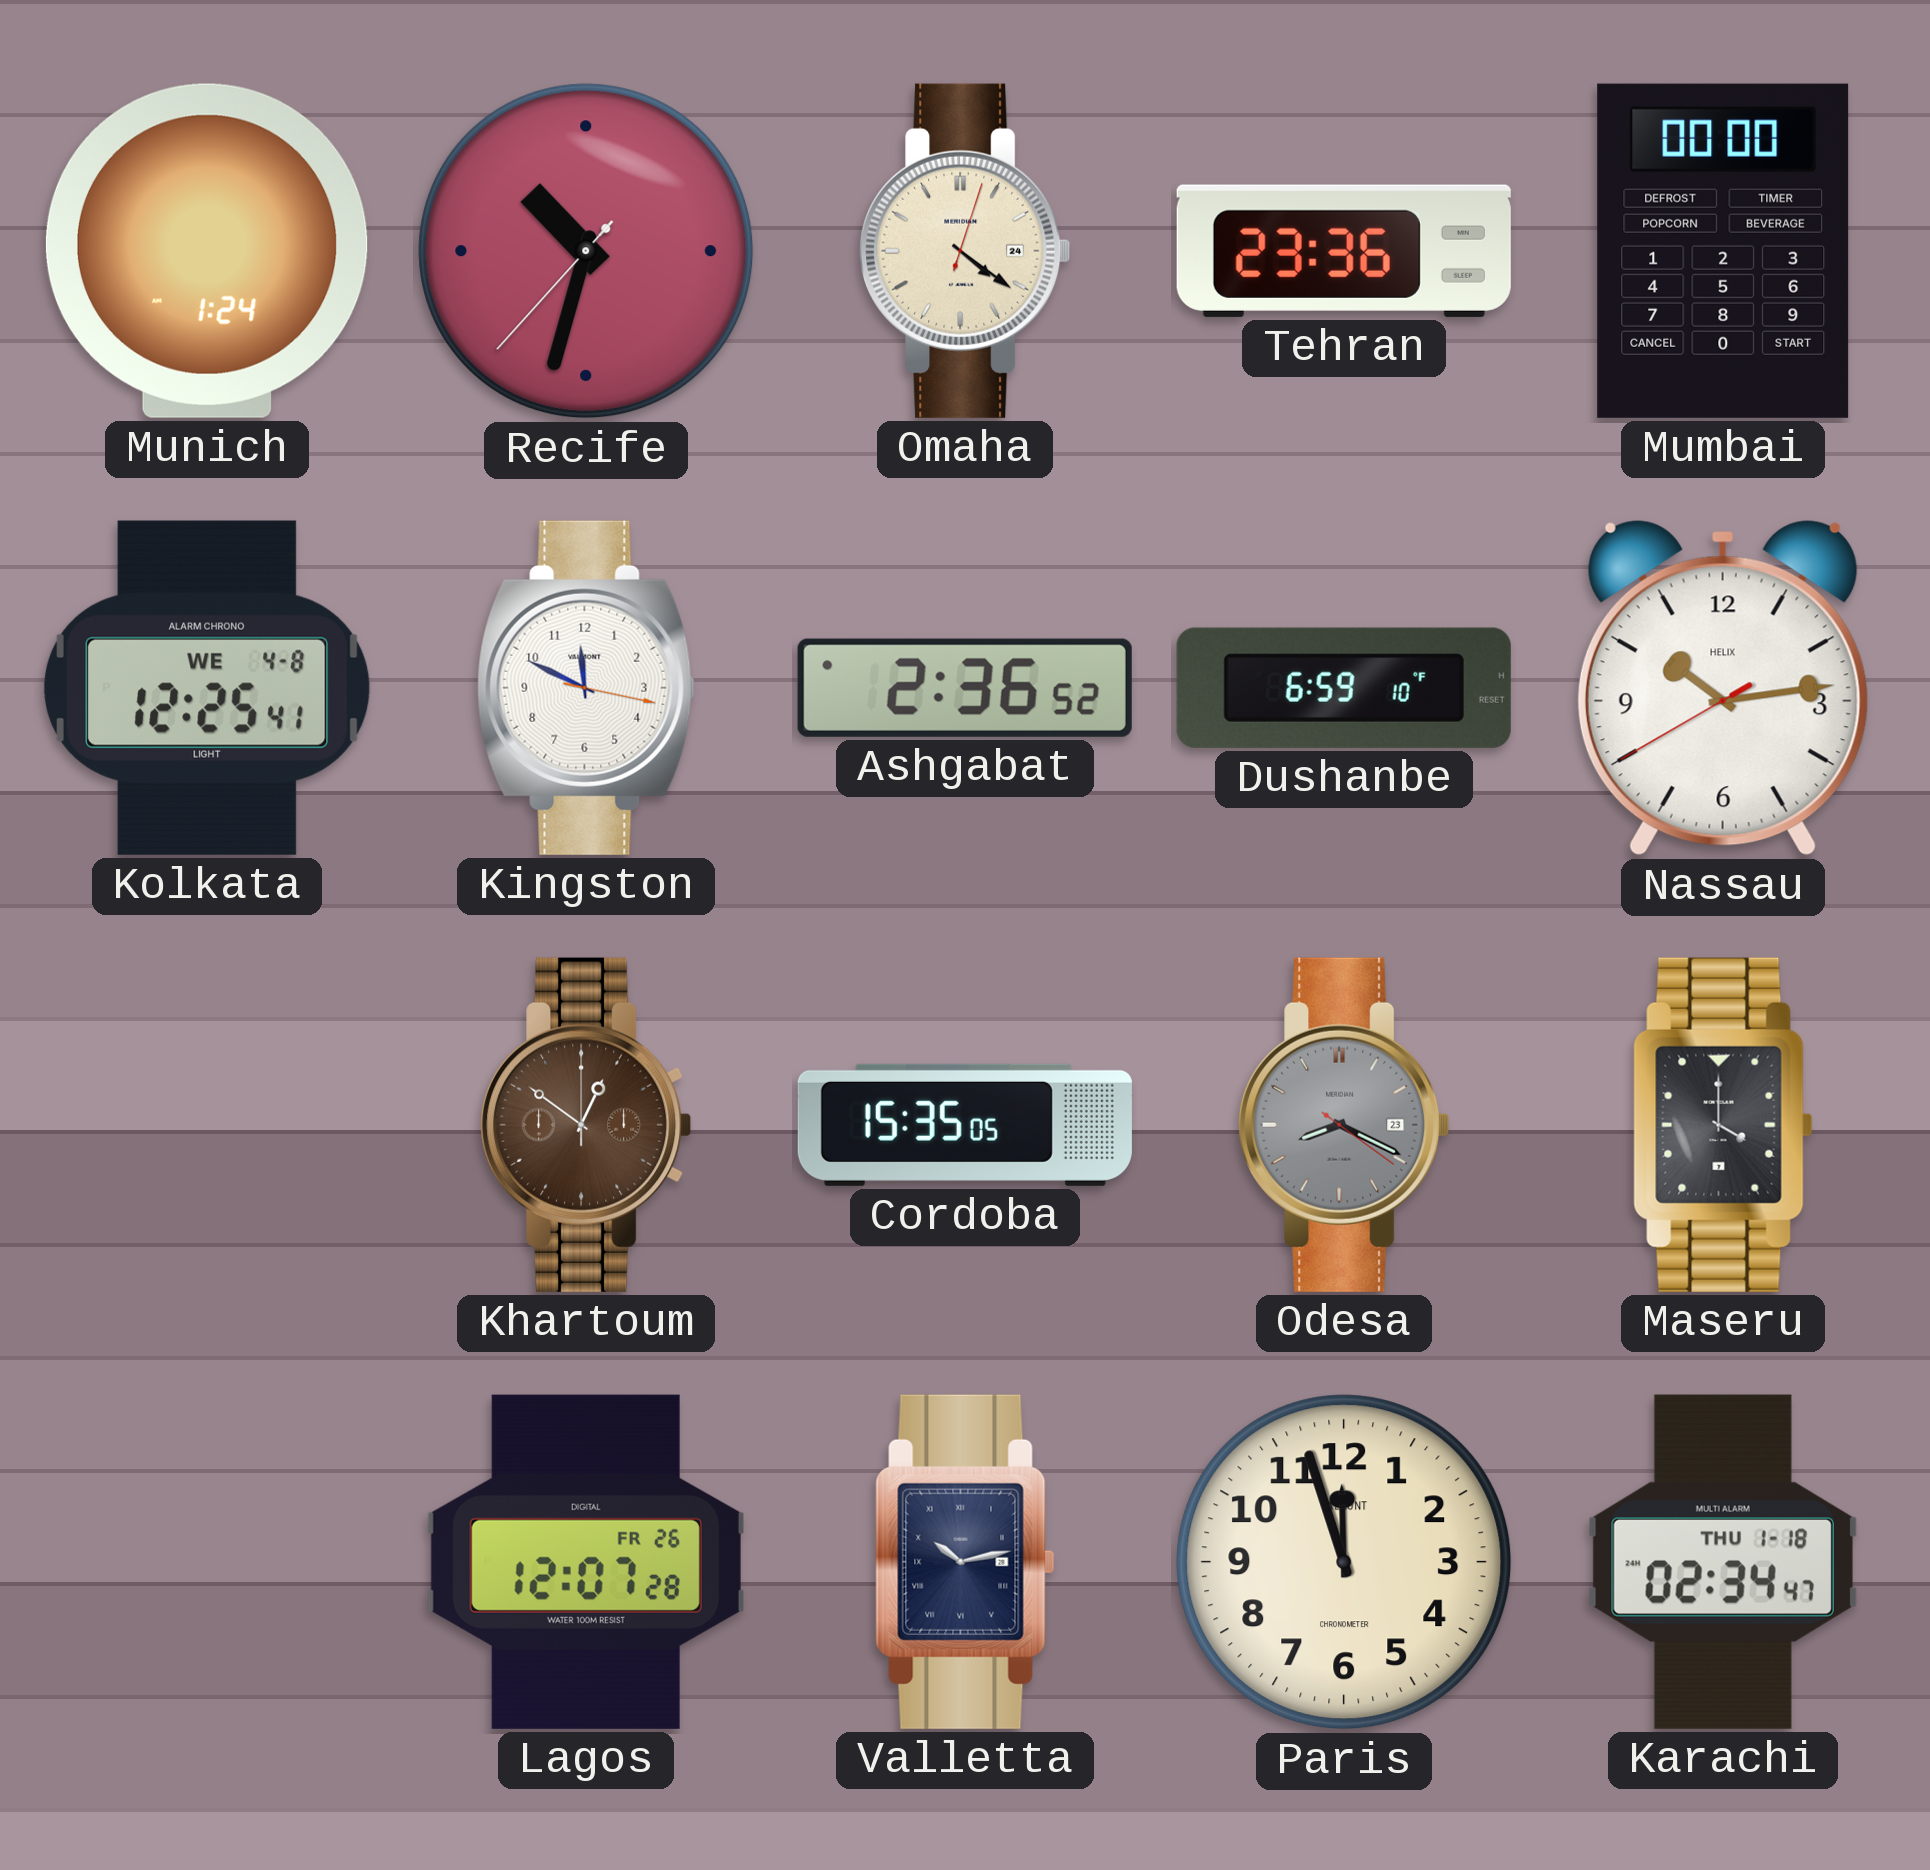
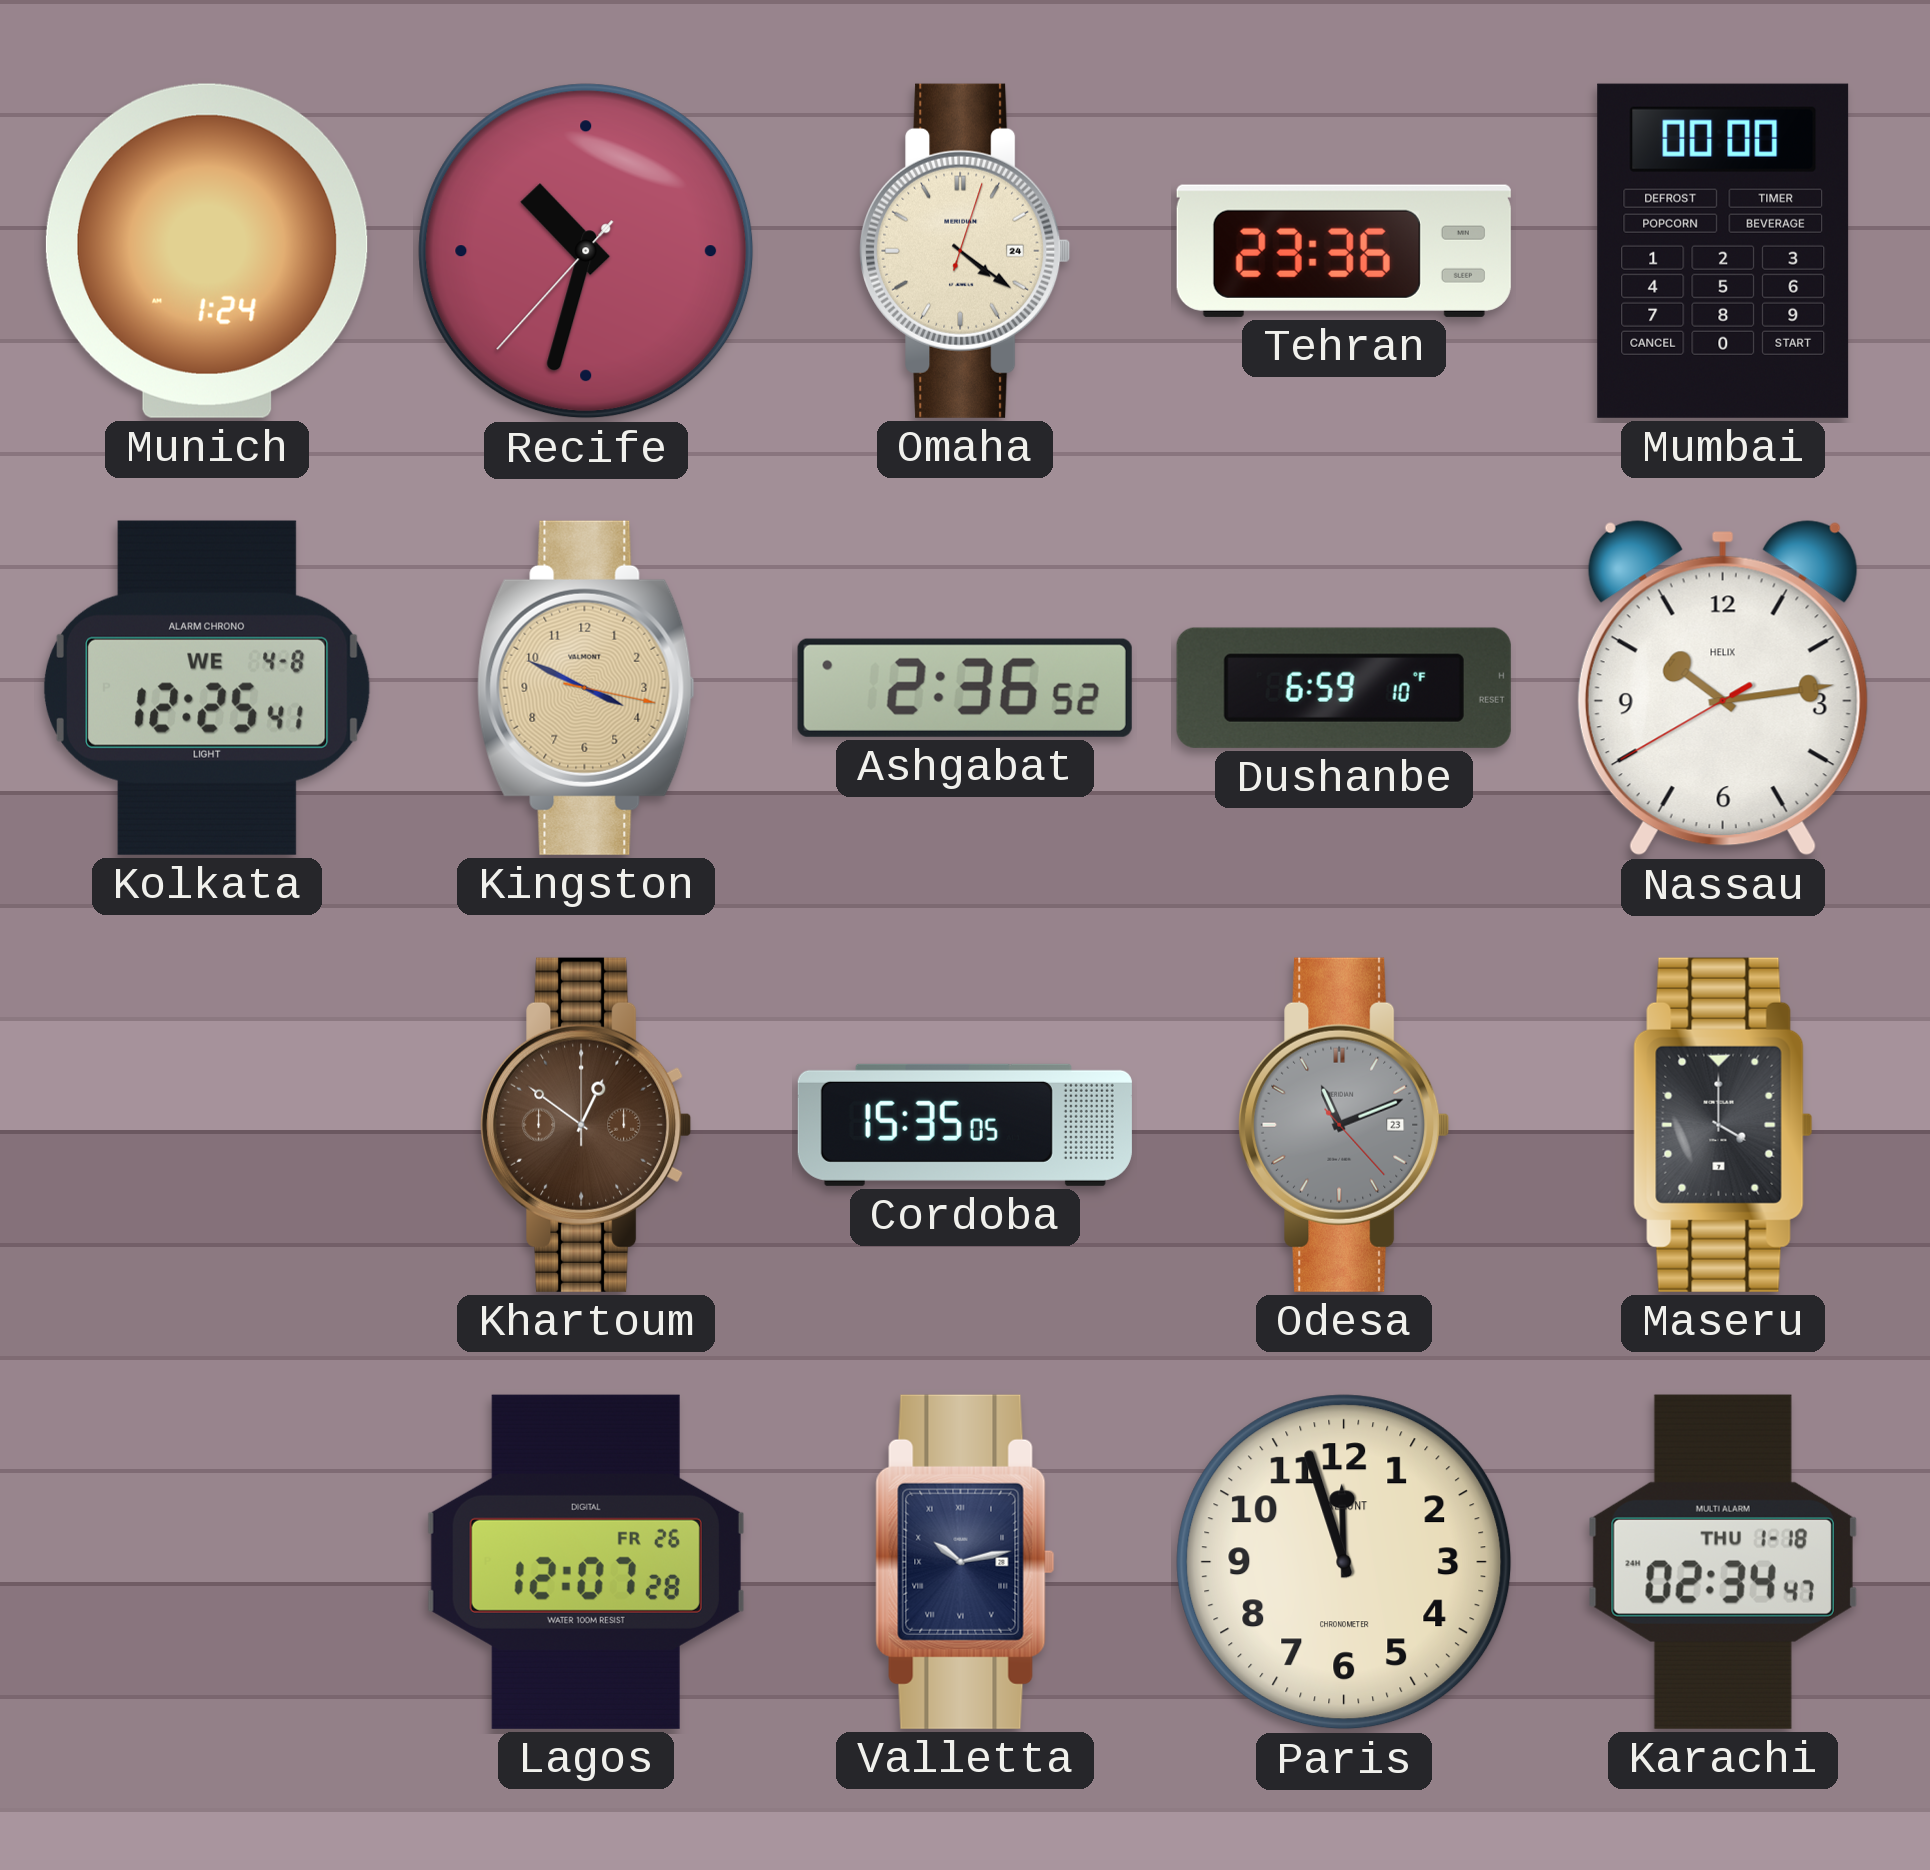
Kingston: 11:49 -> 3:49 (586, 688)
Kingston dial: white -> champagne (586, 688)
Odesa: 8:19 -> 11:11 (1344, 1125)
